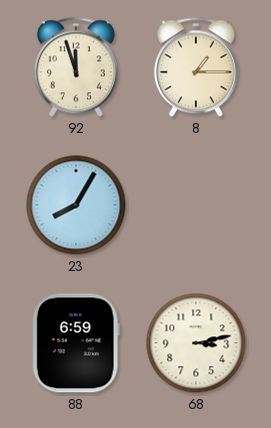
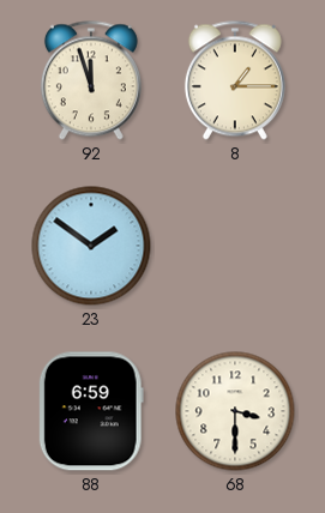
23: 8:05 -> 1:51 (91, 246)
68: 3:13 -> 3:30 (235, 411)
